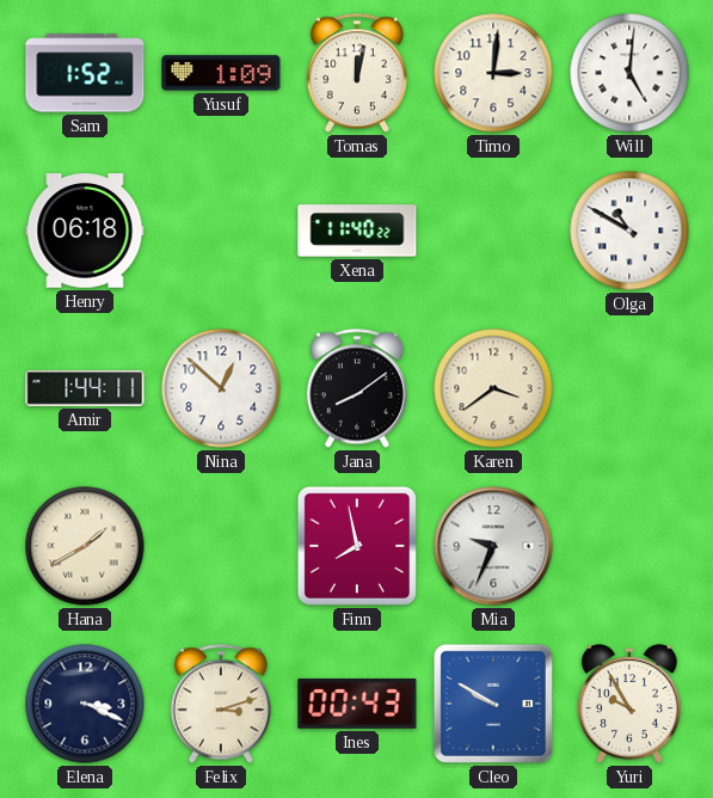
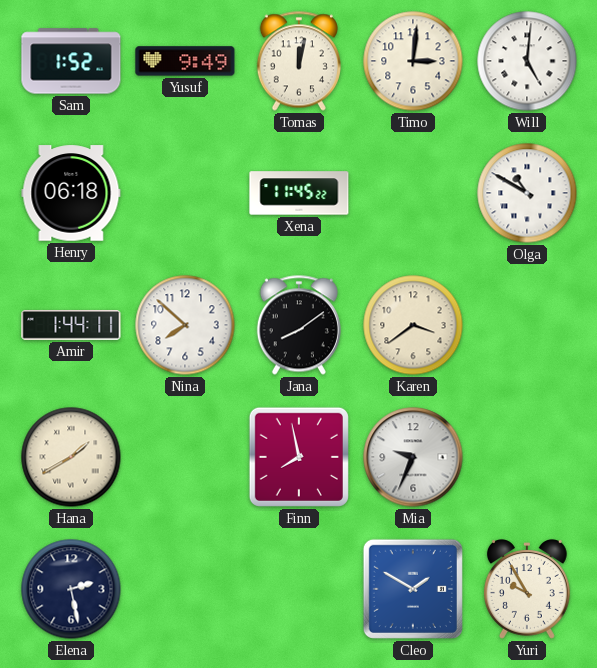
Yusuf: 1:09 -> 9:49 (185, 61)
Xena: 11:40 -> 11:45 (299, 193)
Nina: 12:52 -> 7:52 (185, 325)
Elena: 3:19 -> 2:28 (71, 589)
Felix: 3:12 -> none (221, 704)
Ines: 00:43 -> none (357, 705)
Cleo: 9:50 -> 1:50 (413, 589)
